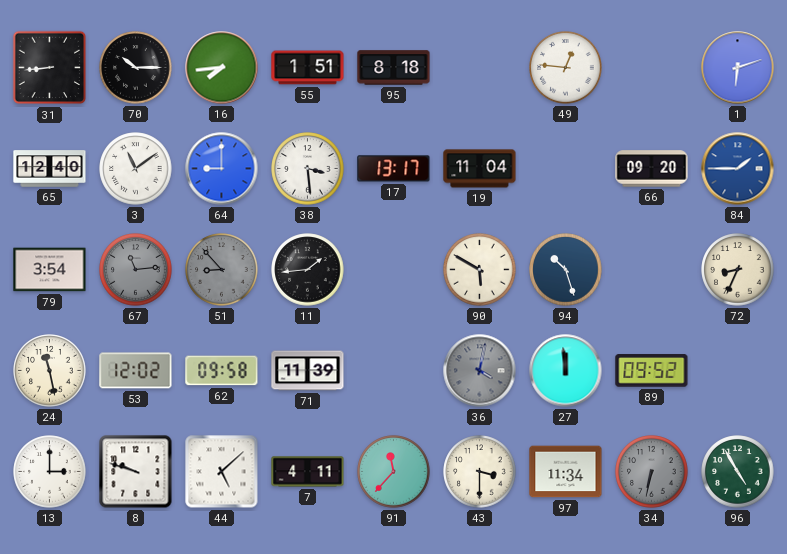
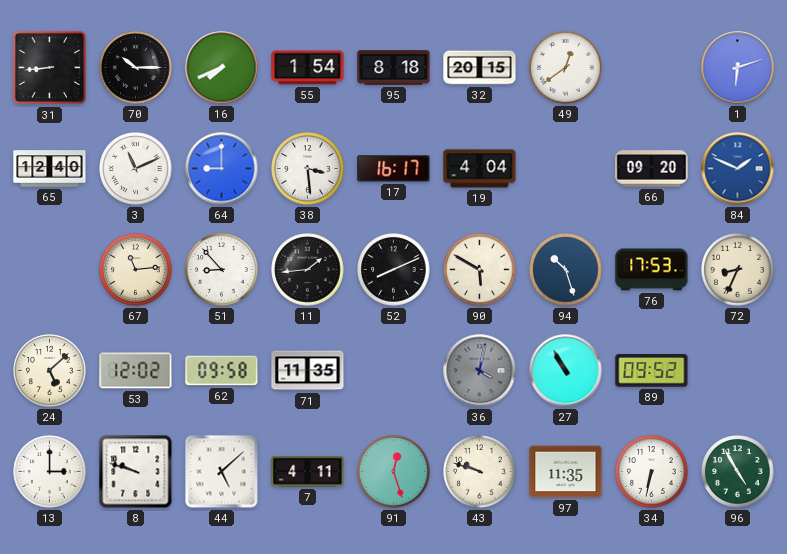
16: 7:44 -> 7:41 (222, 68)
55: 1:51 -> 1:54 (308, 68)
32: none -> 20:15 (480, 68)
49: 12:46 -> 12:39 (566, 68)
3: 11:09 -> 11:11 (136, 169)
17: 13:17 -> 16:17 (394, 169)
19: 11:04 -> 4:04 (480, 169)
84: 1:45 -> 1:49 (738, 169)
79: 3:54 -> none (50, 270)
67 dial: grey -> cream (136, 270)
51 dial: grey -> white (222, 270)
52: none -> 8:11 (394, 270)
76: none -> 17:53 (652, 270)
24: 11:28 -> 5:08 (50, 371)
71: 11:39 -> 11:35 (308, 371)
27: 11:59 -> 10:55 (566, 371)
91: 11:37 -> 12:27 (394, 472)
43: 3:30 -> 9:48 (480, 472)
97: 11:34 -> 11:35 (566, 472)
34 dial: grey -> white (652, 472)
